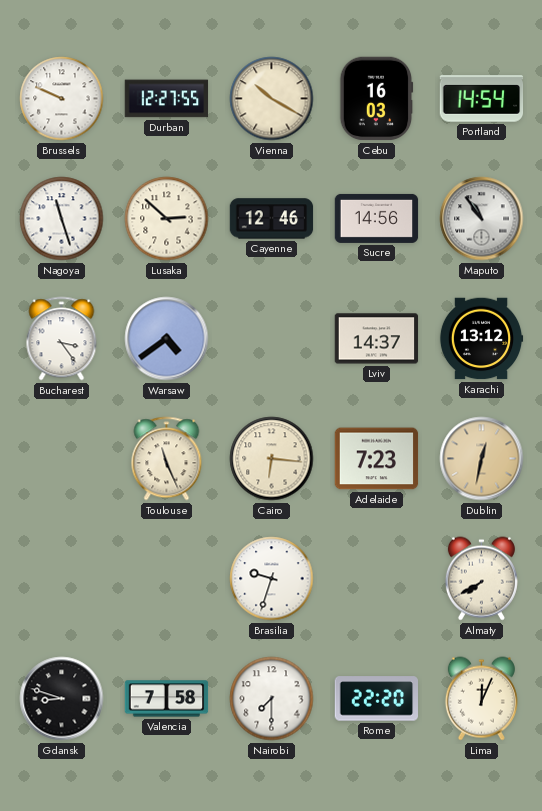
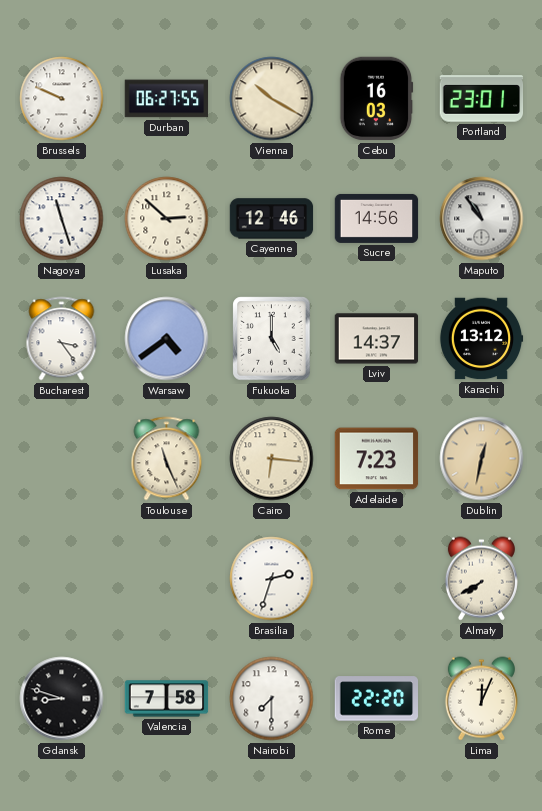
Durban: 12:27 -> 06:27 (167, 99)
Portland: 14:54 -> 23:01 (482, 99)
Fukuoka: none -> 5:00 (272, 339)
Brasilia: 9:33 -> 2:33 (272, 579)
